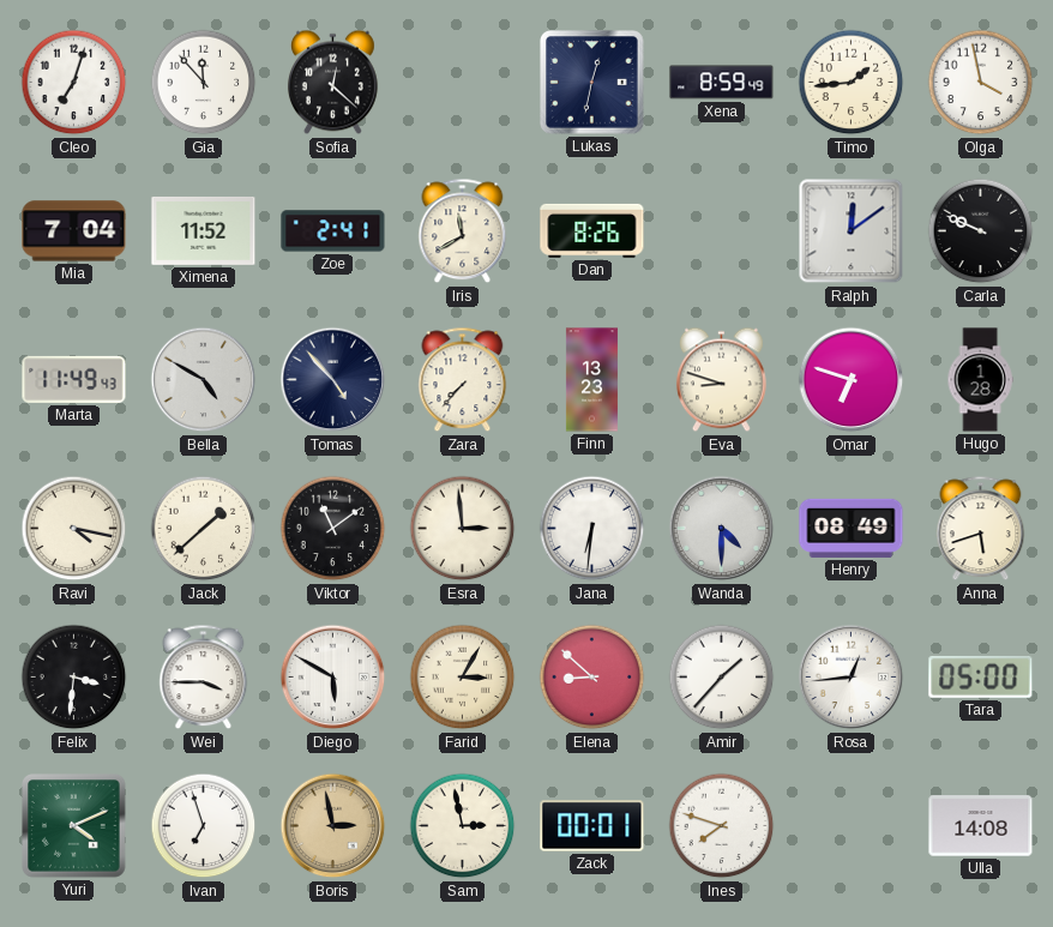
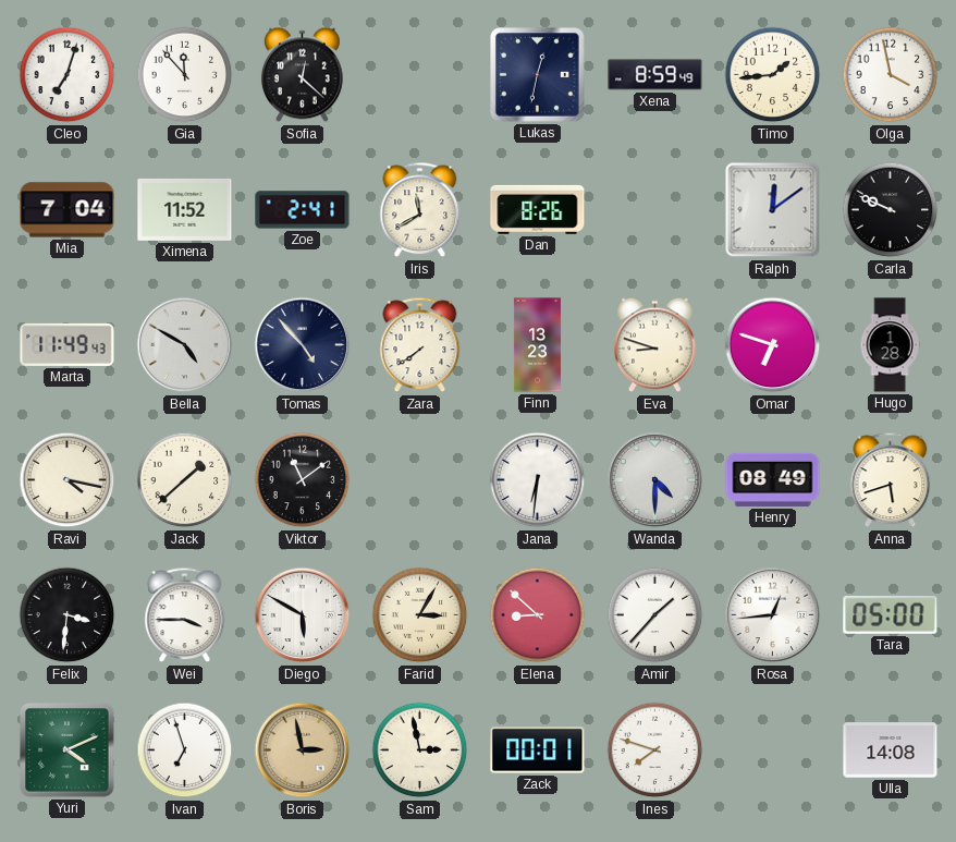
Zara: 7:37 -> 7:39 (420, 345)
Esra: 2:59 -> none (463, 529)
